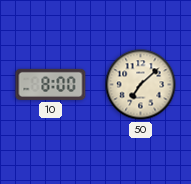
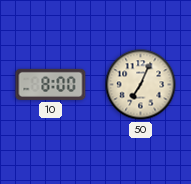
50: 7:08 -> 7:04 (141, 85)
